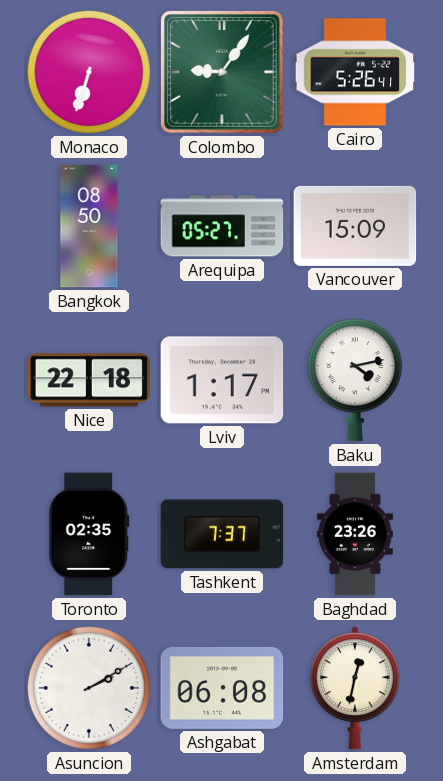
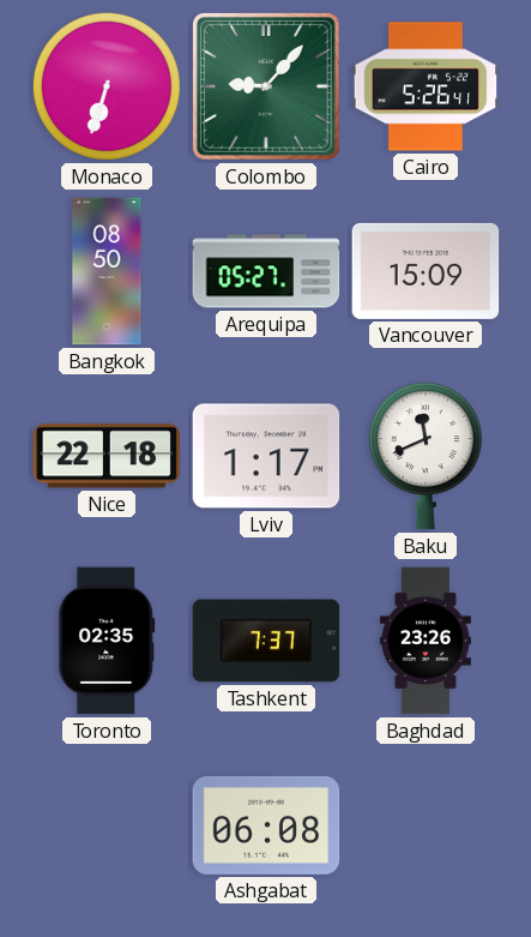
Colombo: 9:06 -> 9:07 (266, 86)
Baku: 4:13 -> 11:41 (426, 456)
Asuncion: 2:10 -> none (89, 688)
Amsterdam: 12:32 -> none (355, 688)
